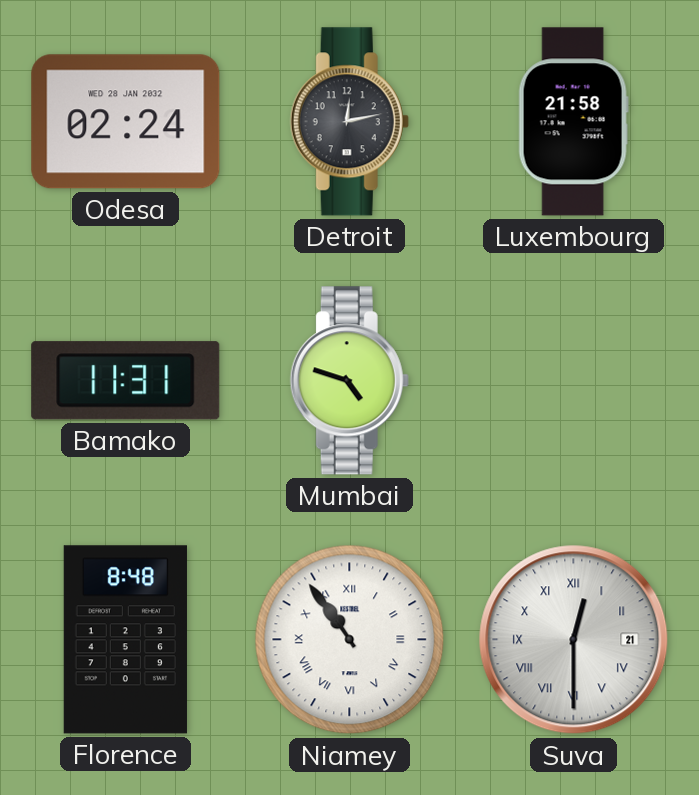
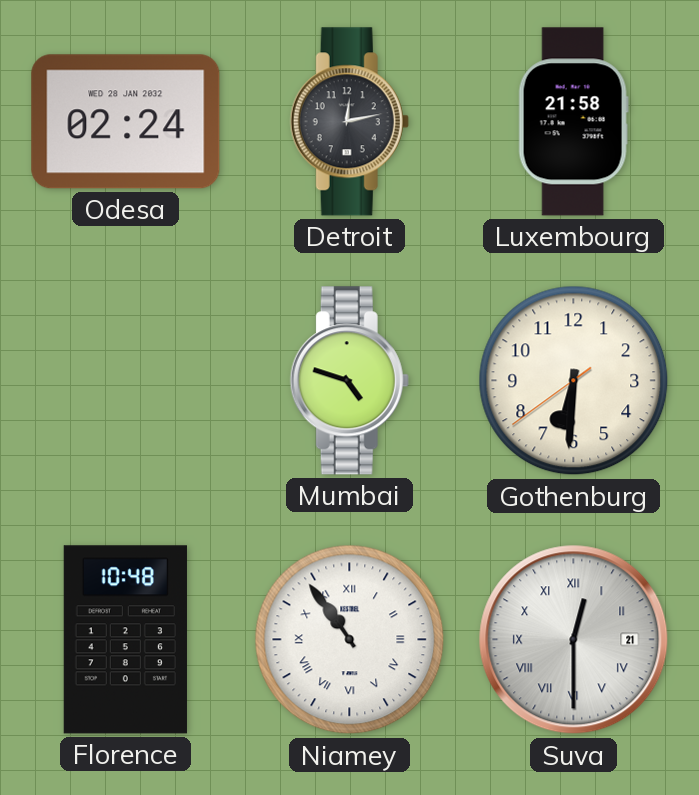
Bamako: 11:31 -> none (126, 381)
Gothenburg: none -> 6:30 (574, 381)
Florence: 8:48 -> 10:48 (125, 640)
